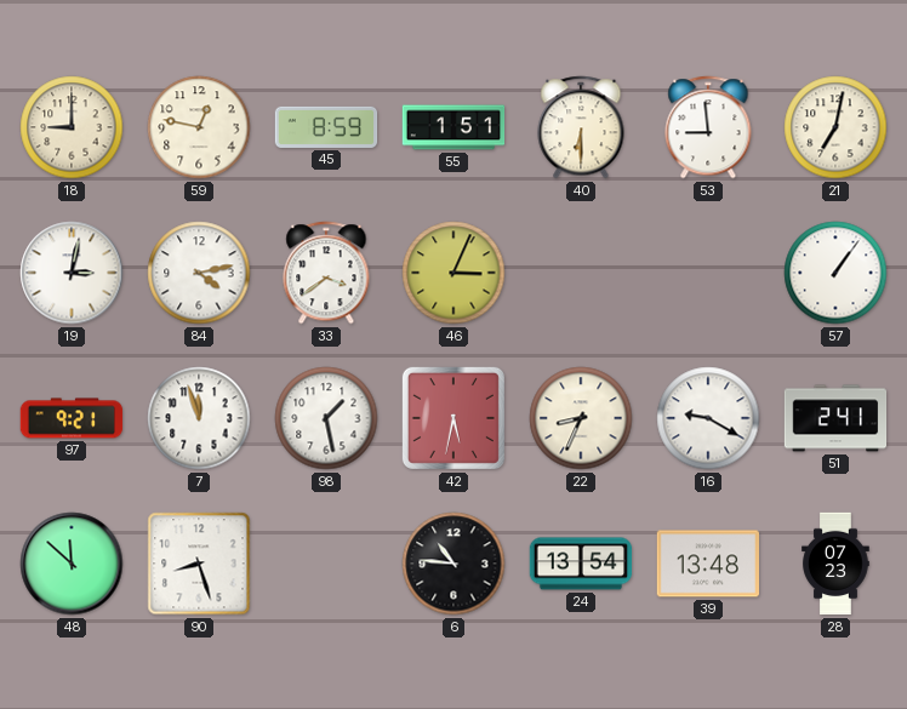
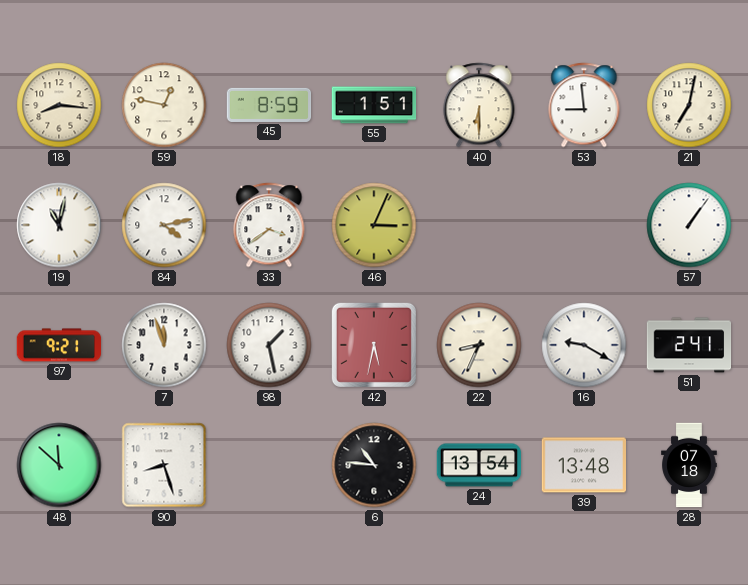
18: 9:00 -> 8:16 (59, 105)
19: 3:02 -> 11:02 (59, 225)
28: 07:23 -> 07:18 (689, 465)
